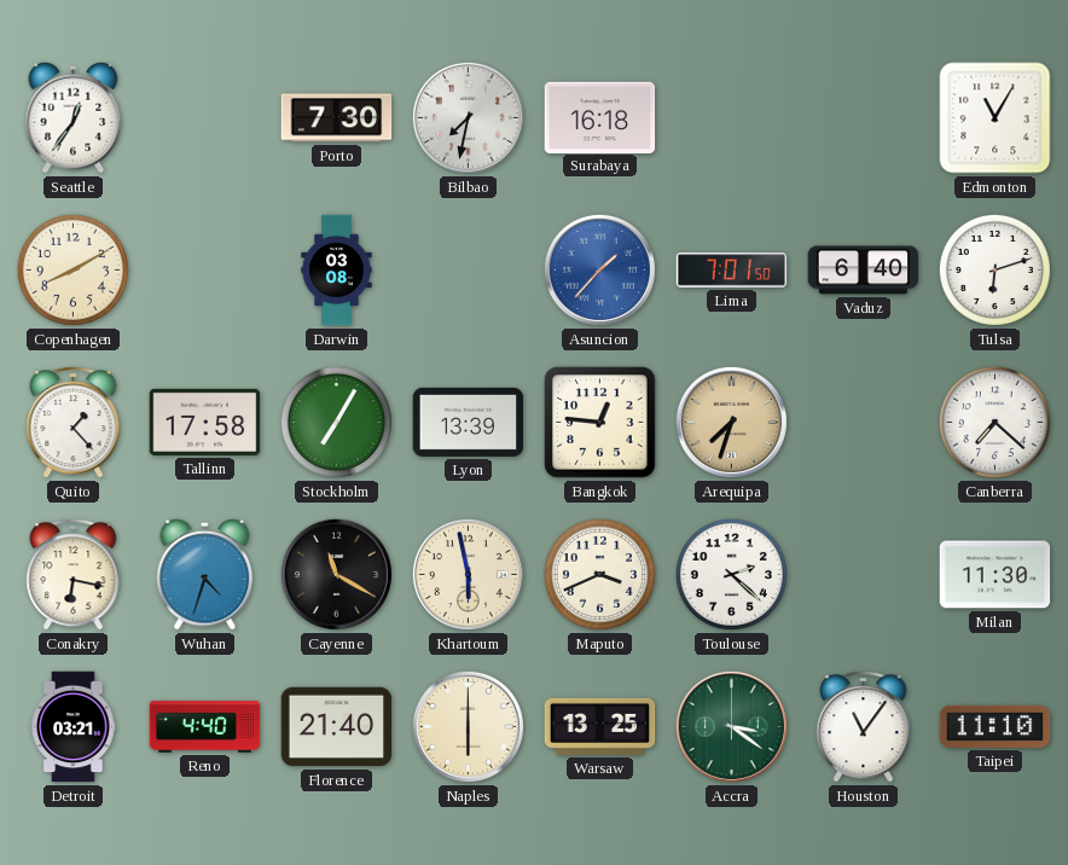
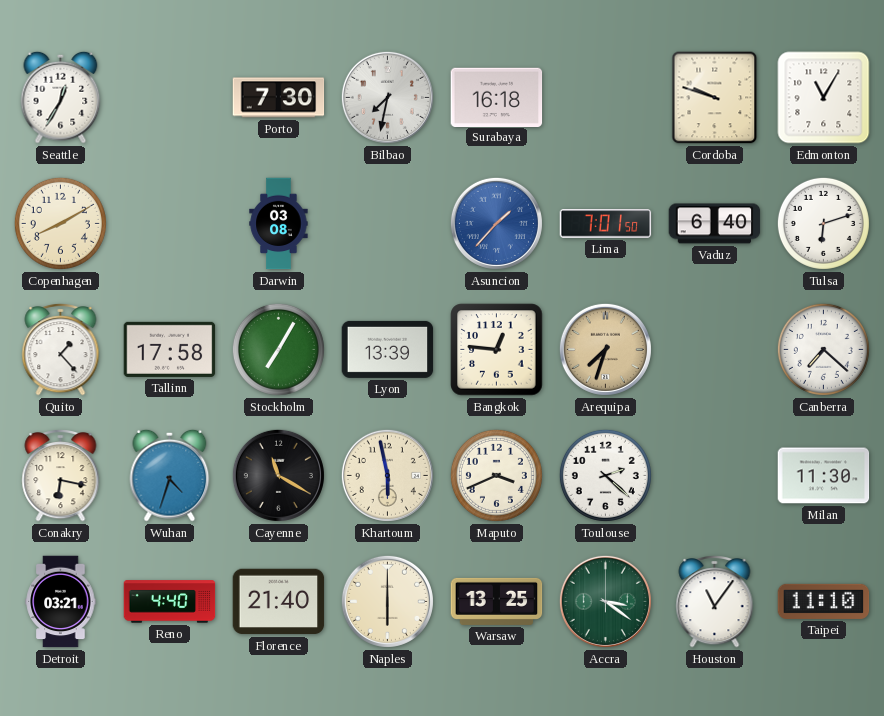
Seattle: 12:36 -> 12:35 (61, 97)
Cordoba: none -> 9:48 (715, 98)
